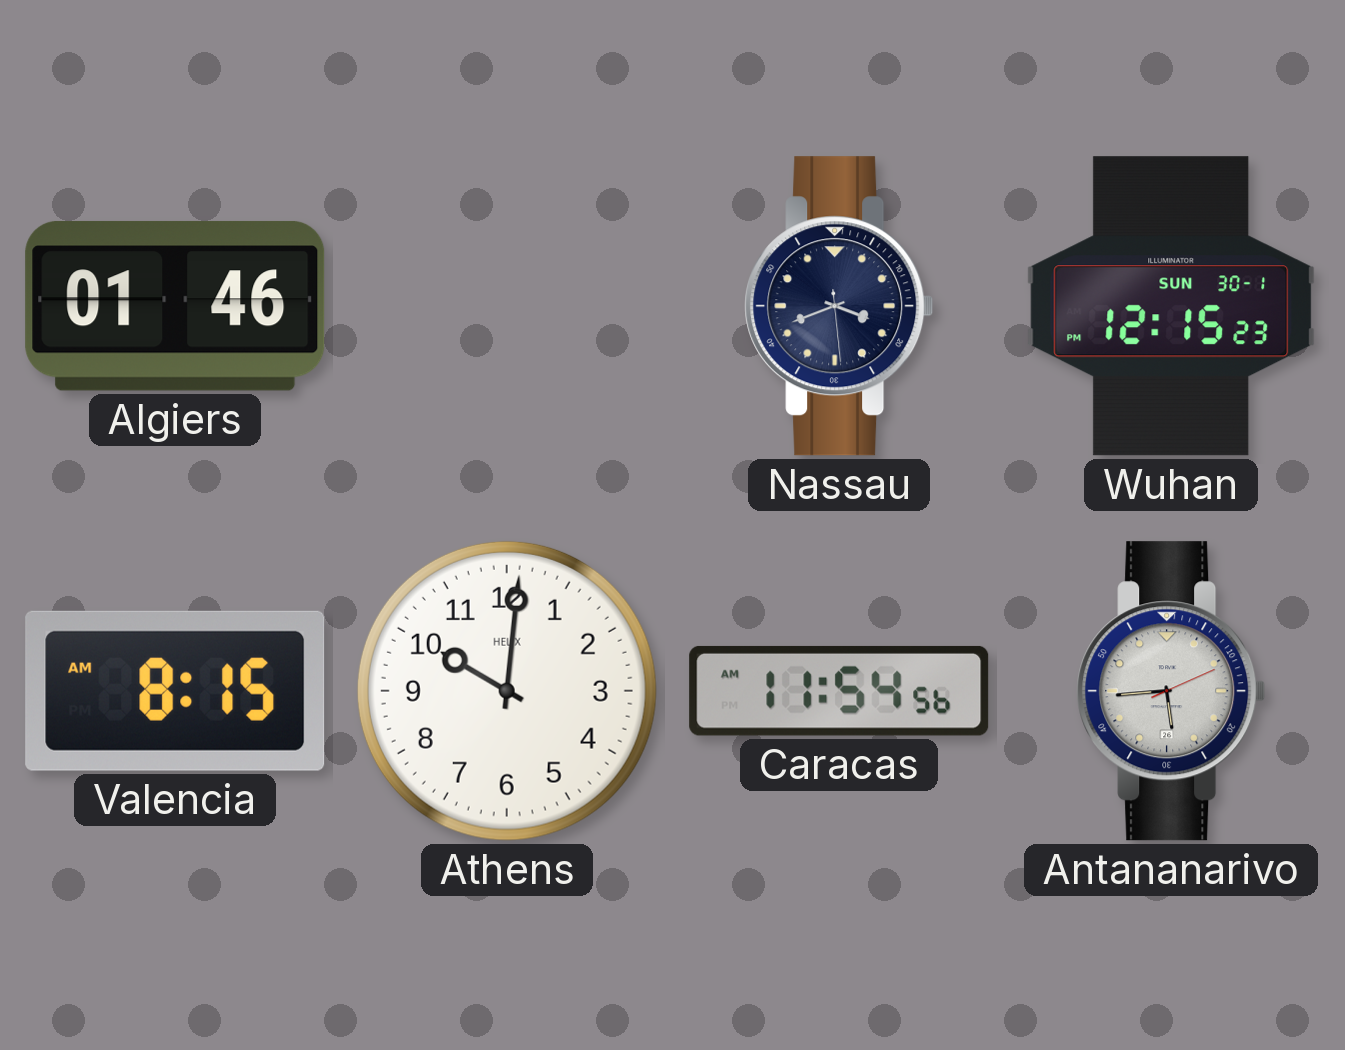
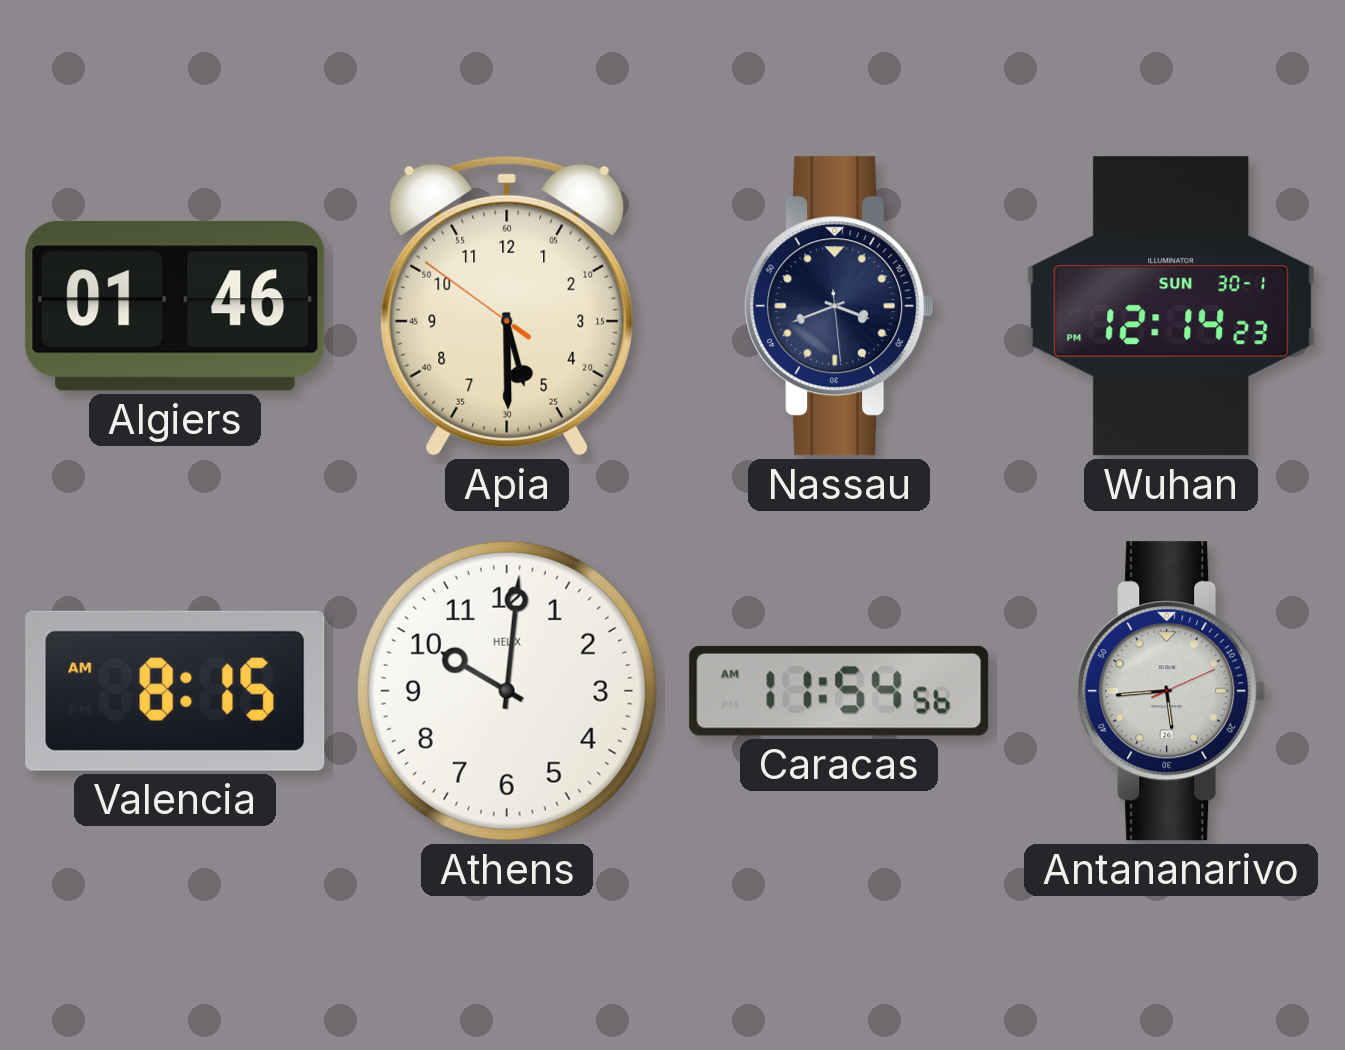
Apia: none -> 5:29 (507, 306)
Wuhan: 12:15 -> 12:14 (1171, 306)
